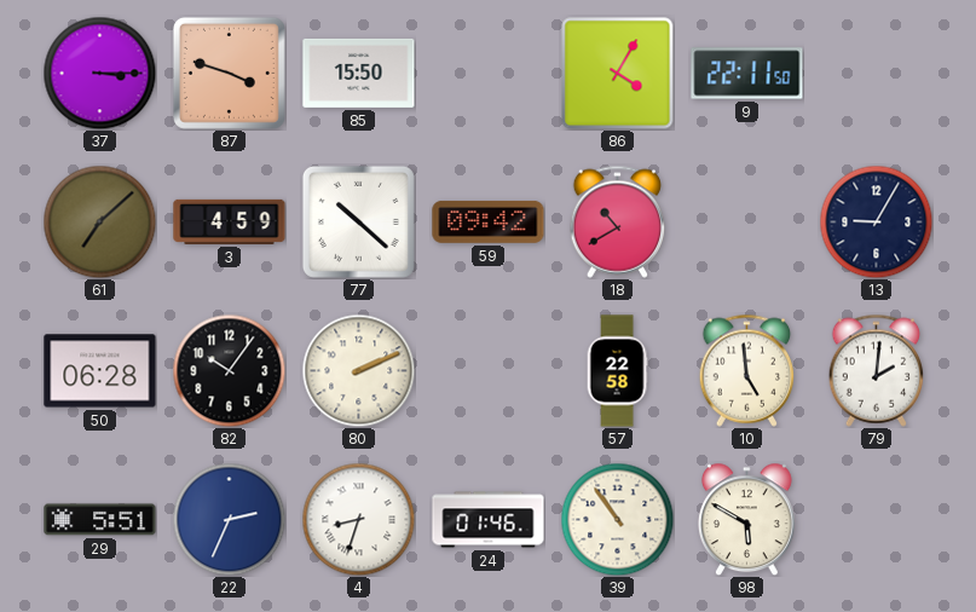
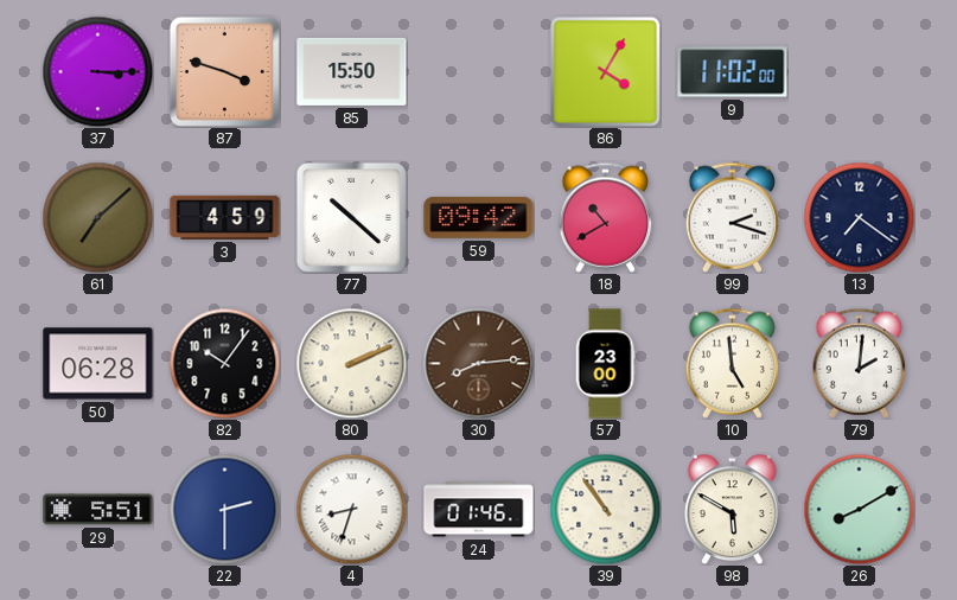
9: 22:11 -> 11:02 (733, 72)
99: none -> 2:18 (733, 217)
13: 9:05 -> 7:21 (859, 217)
30: none -> 8:14 (478, 363)
57: 22:58 -> 23:00 (605, 364)
22: 2:34 -> 2:30 (224, 509)
26: none -> 8:10 (859, 509)
